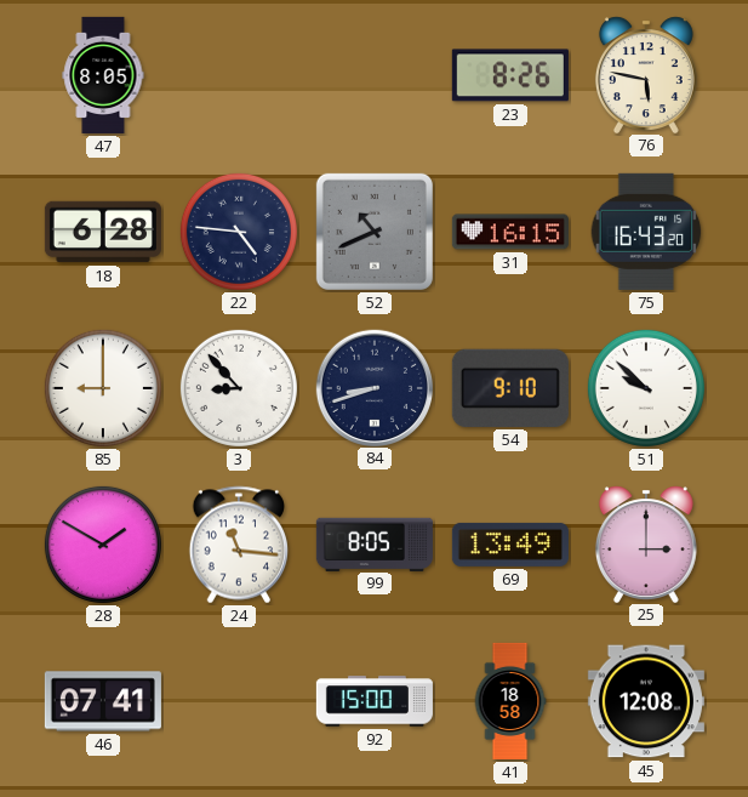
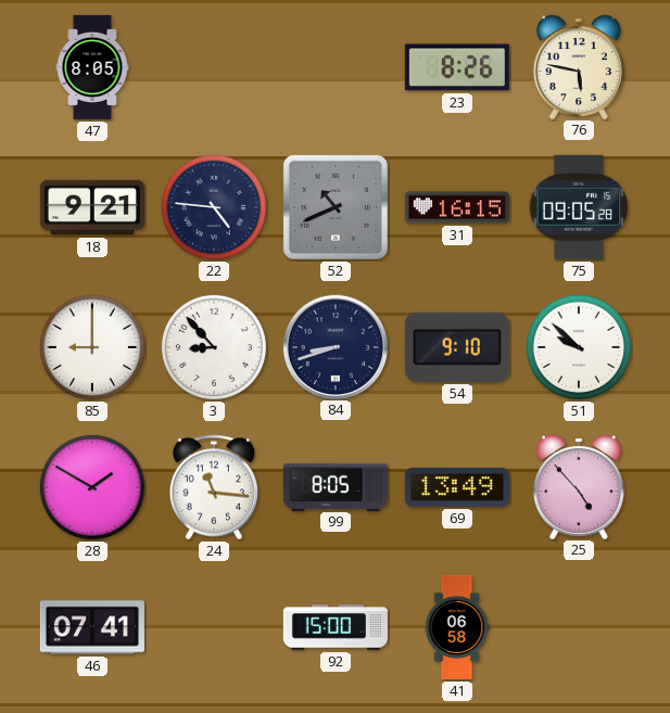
18: 6:28 -> 9:21 (92, 207)
75: 16:43 -> 09:05 (579, 207)
25: 3:00 -> 4:53 (579, 486)
41: 18:58 -> 06:58 (457, 627)
45: 12:08 -> none (646, 701)
